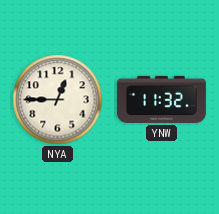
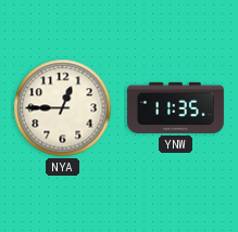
YNW: 11:32 -> 11:35 (175, 107)
